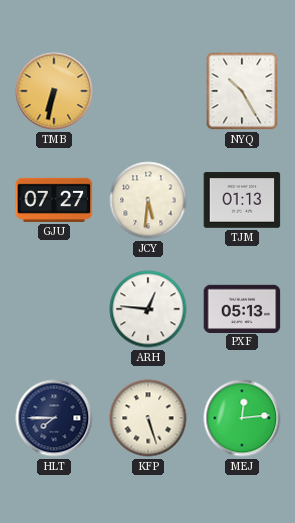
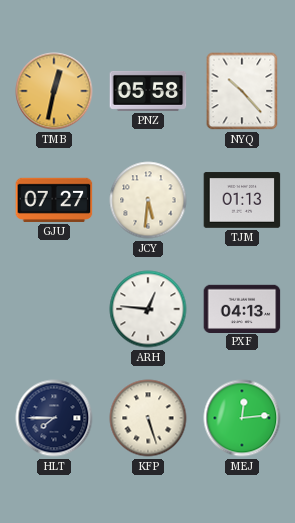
TMB: 6:32 -> 12:32 (54, 91)
PNZ: none -> 05:58 (148, 91)
NYQ: 10:25 -> 10:23 (242, 91)
PXF: 05:13 -> 04:13 (242, 308)
